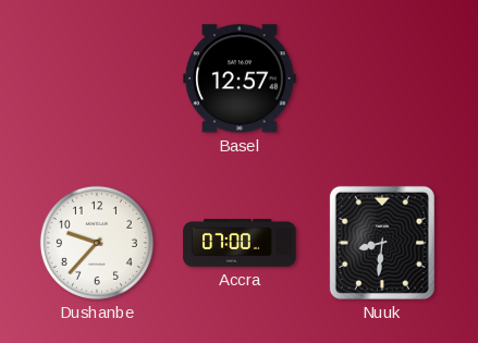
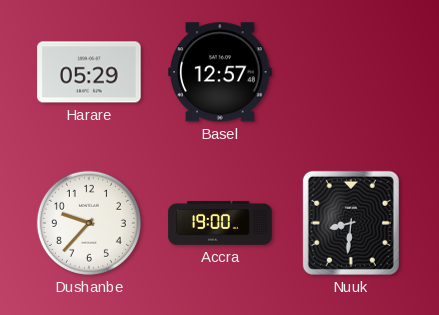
Harare: none -> 05:29 (89, 72)
Accra: 07:00 -> 19:00 (220, 223)
